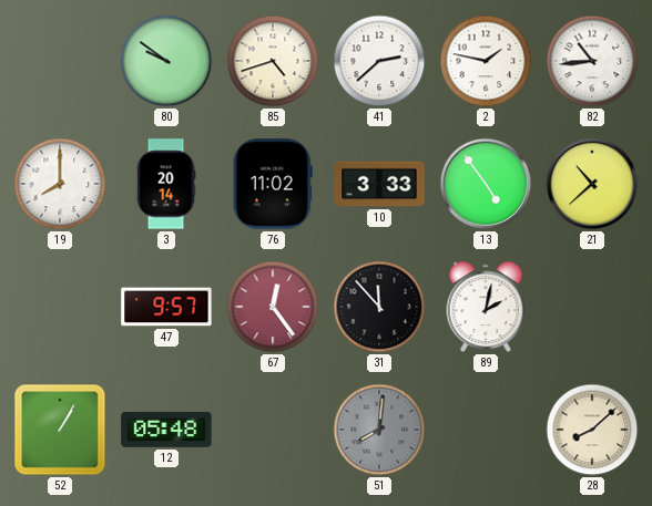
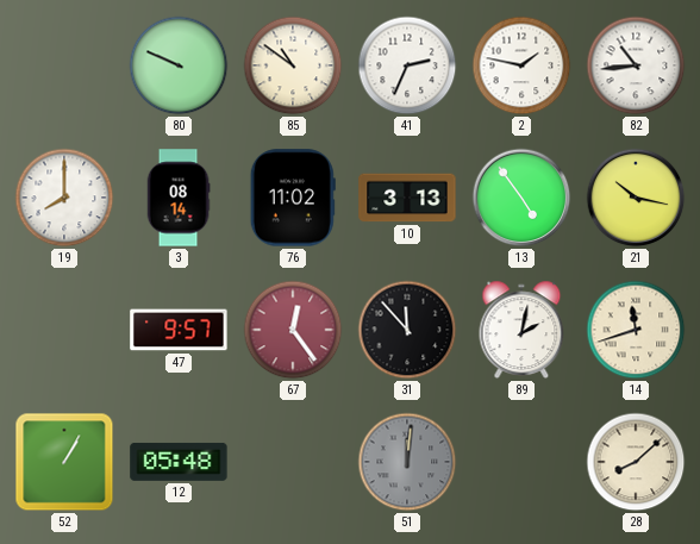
80: 9:51 -> 9:49 (179, 65)
85: 4:42 -> 10:51 (293, 65)
41: 2:38 -> 2:34 (407, 65)
3: 20:14 -> 08:14 (179, 198)
10: 3:33 -> 3:13 (407, 198)
21: 10:38 -> 10:17 (636, 198)
14: none -> 11:42 (636, 330)
51: 8:01 -> 12:01 (407, 462)
